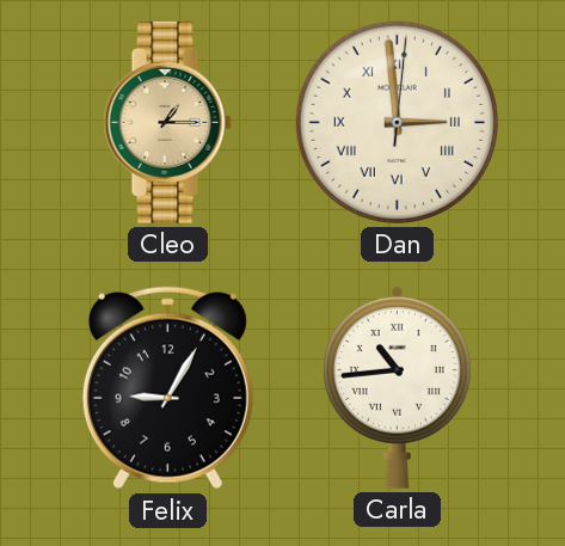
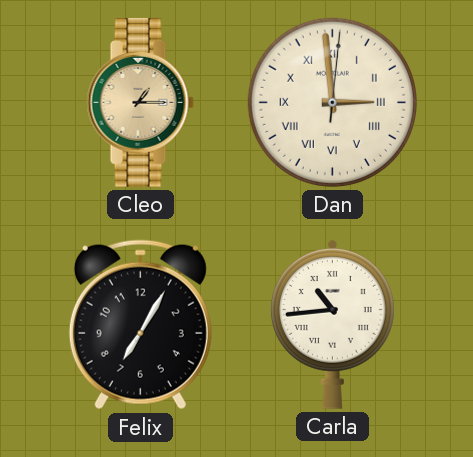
Felix: 9:05 -> 7:05 (140, 325)
